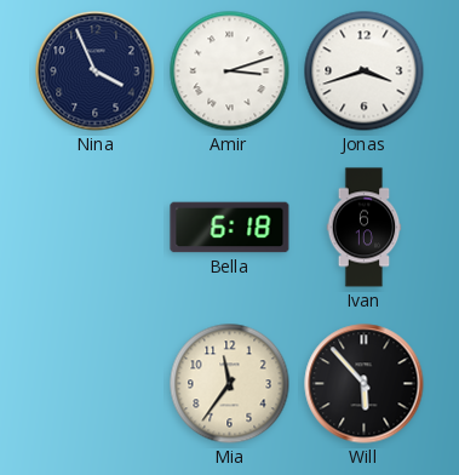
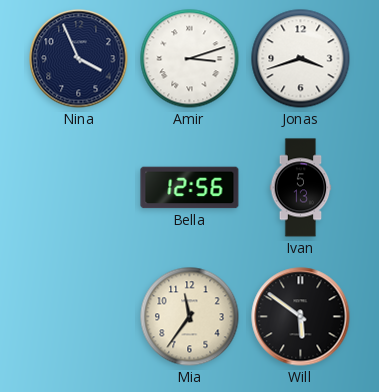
Bella: 6:18 -> 12:56 (190, 188)
Ivan: 6:10 -> 5:13 (301, 188)
Will: 5:53 -> 5:51 (301, 317)
